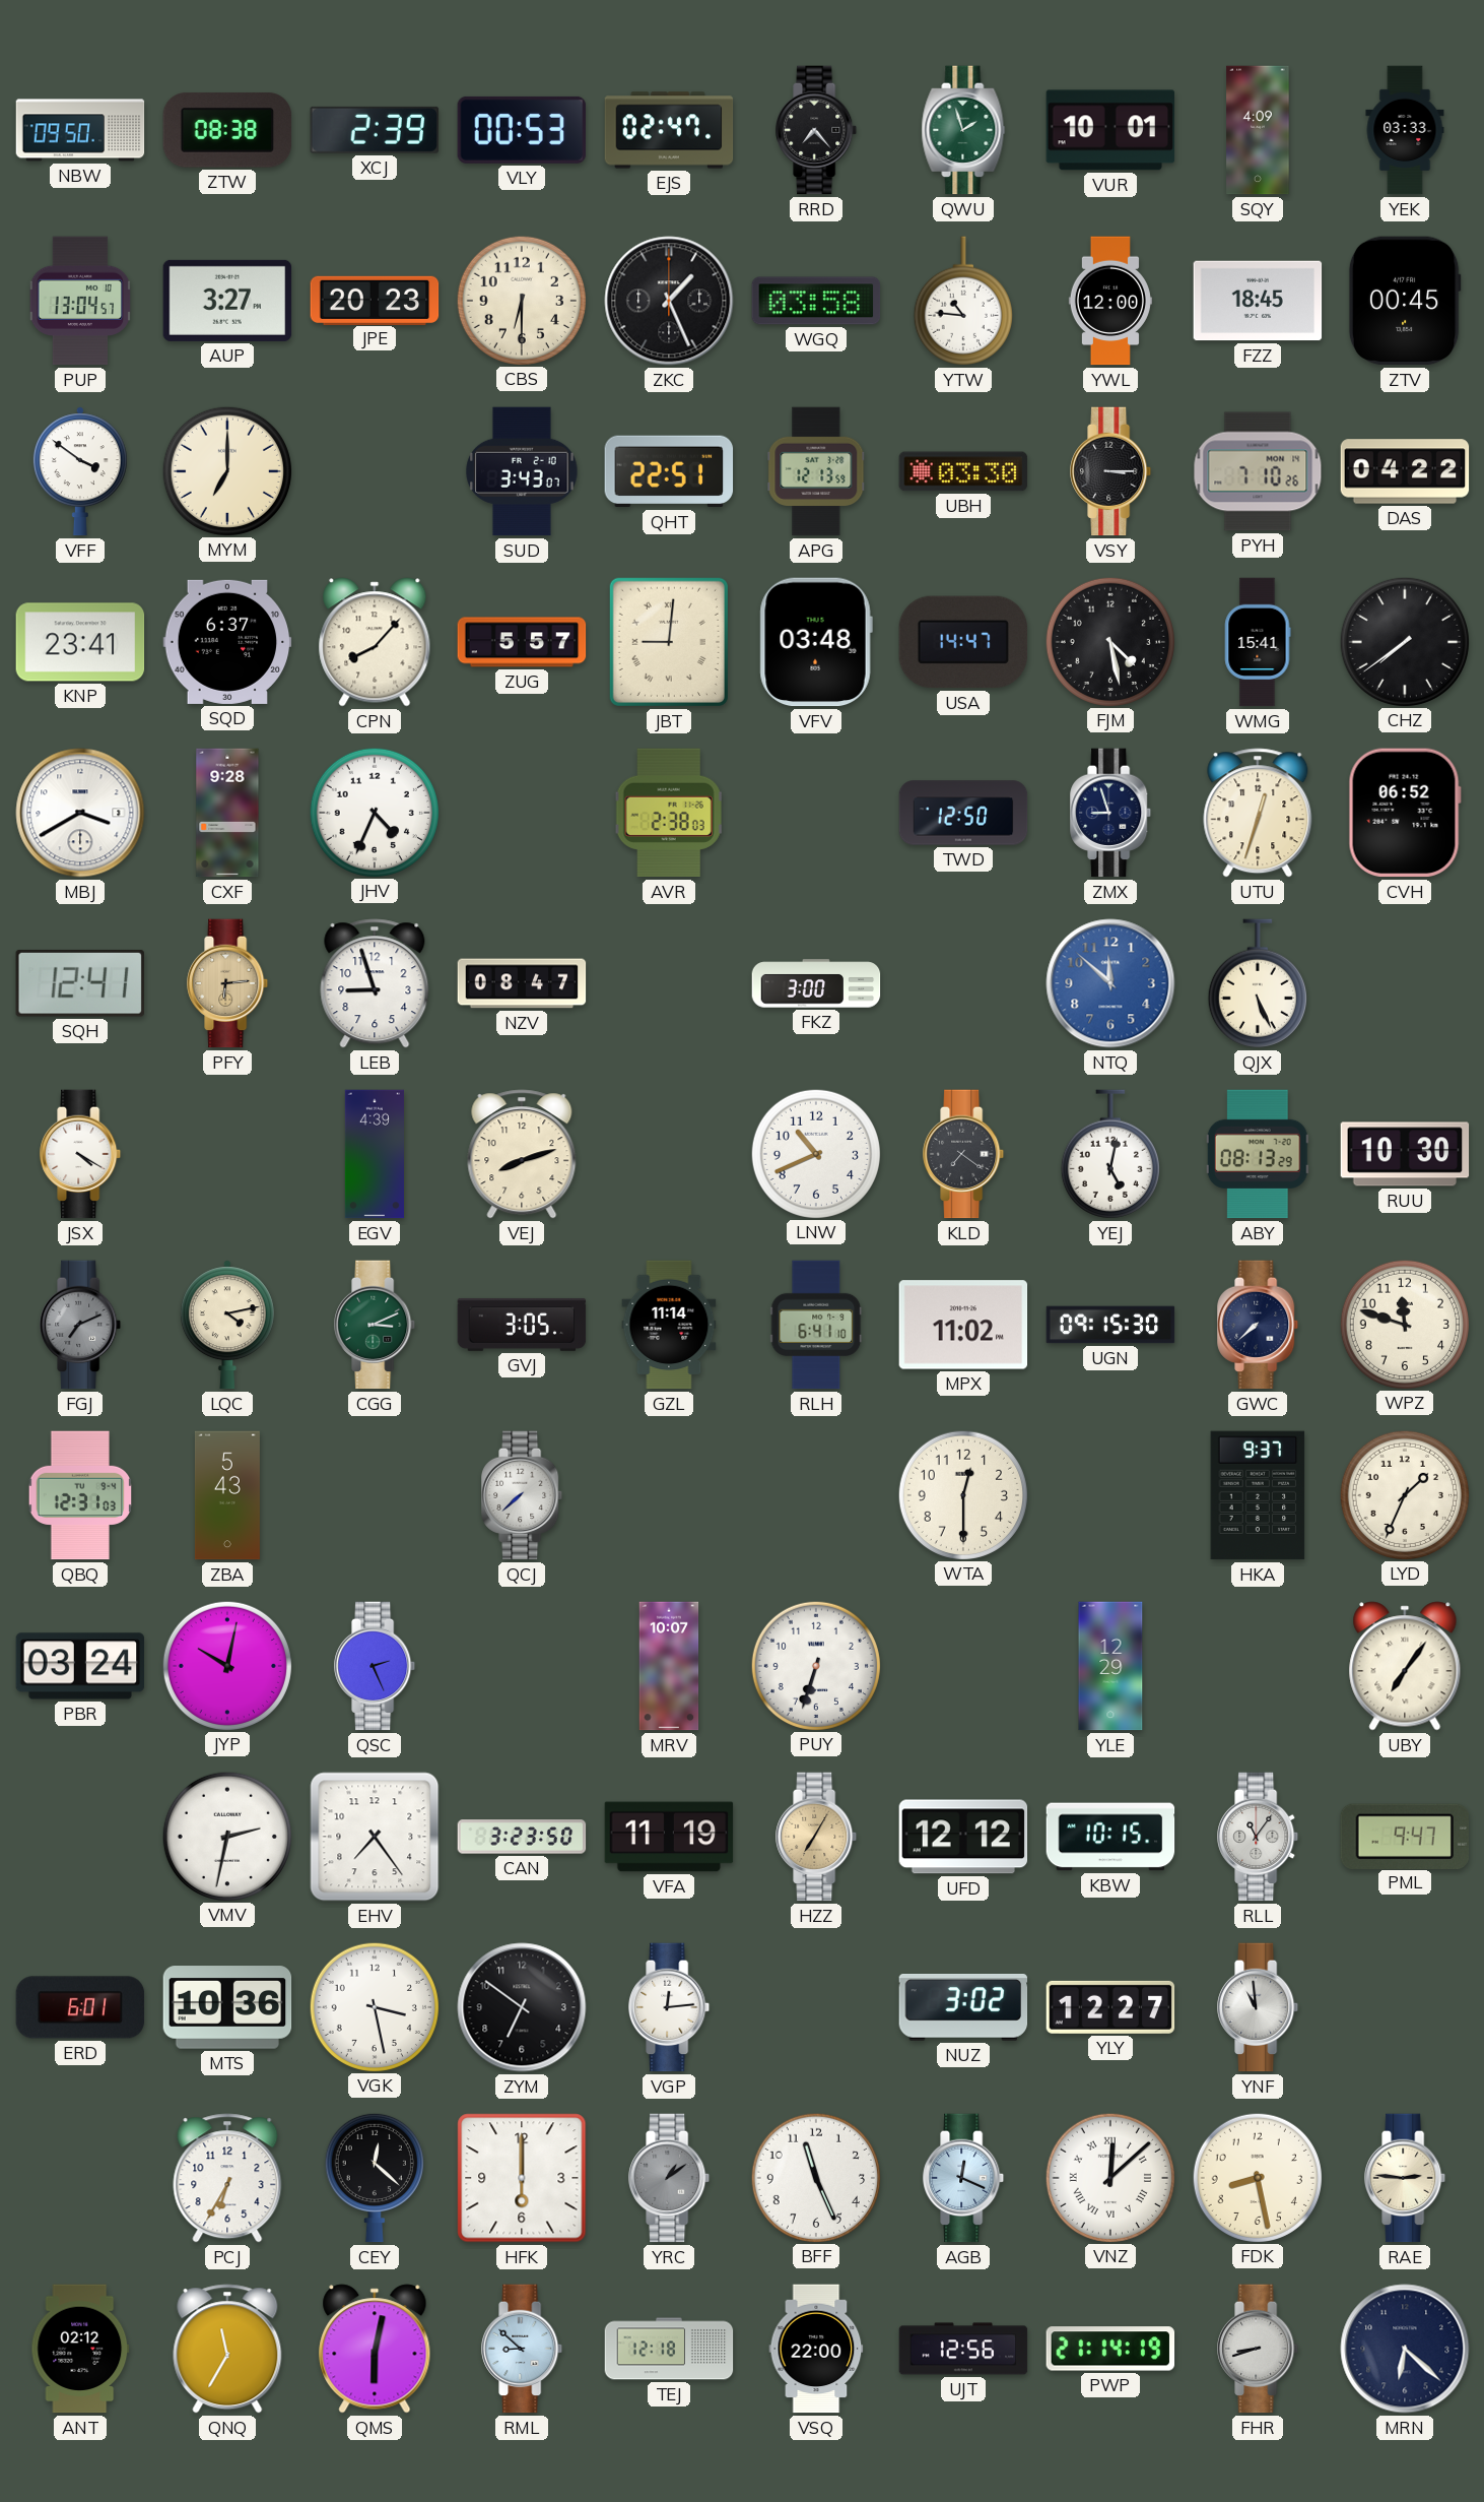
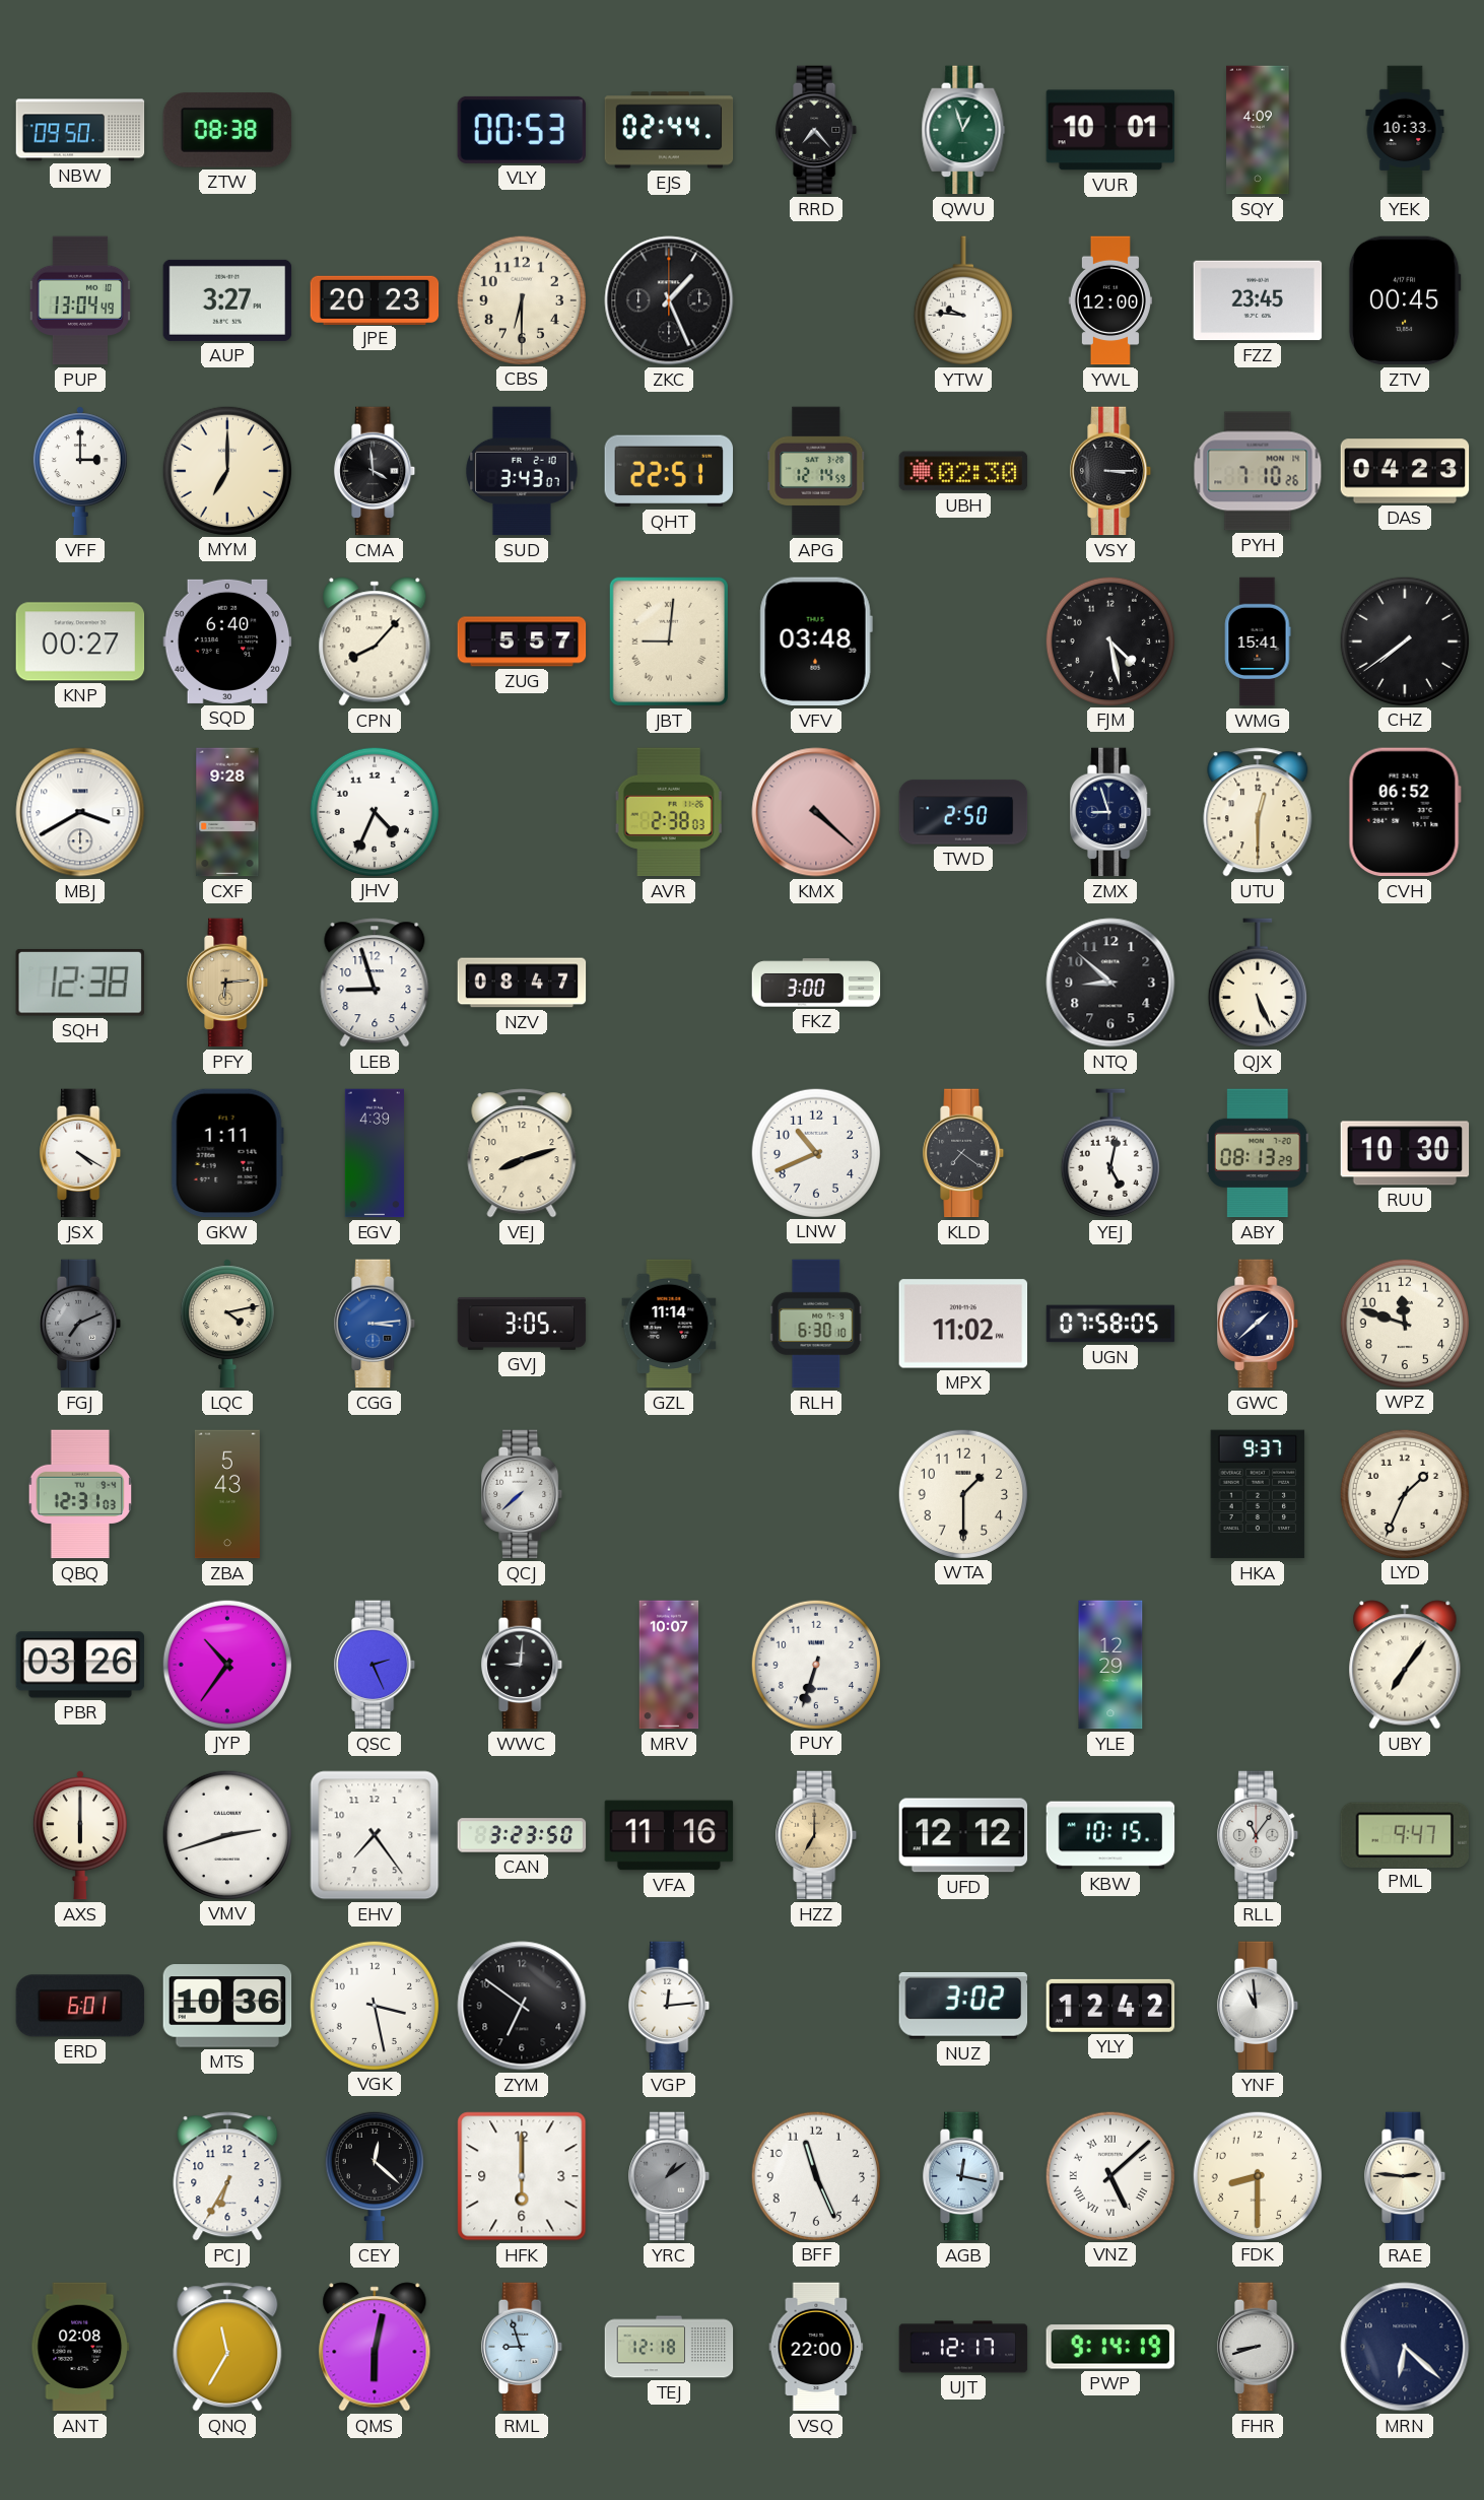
XCJ: 2:39 -> none (375, 130)
EJS: 02:47 -> 02:44 (669, 130)
QWU: 1:57 -> 12:57 (963, 130)
YEK: 03:33 -> 10:33 (1405, 130)
PUP: 13:04:57 -> 13:04:49 (80, 300)
WGQ: 03:58 -> none (816, 301)
YTW: 10:46 -> 9:46 (963, 300)
FZZ: 18:45 -> 23:45 (1258, 300)
VFF: 3:51 -> 3:00 (80, 471)
CMA: none -> 3:59 (376, 471)
APG: 12:13 -> 12:14 (816, 471)
UBH: 03:30 -> 02:30 (963, 471)
DAS: 04:22 -> 04:23 (1405, 471)
KNP: 23:41 -> 00:27 (80, 641)
SQD: 6:37 -> 6:40 (227, 641)
USA: 14:47 -> none (963, 642)
KMX: none -> 4:22 (816, 812)
TWD: 12:50 -> 2:50 (963, 812)
UTU: 12:33 -> 12:30 (1258, 812)
SQH: 12:41 -> 12:38 (80, 983)
NTQ: 11:52 -> 8:52 (1110, 983)
NTQ dial: blue -> black (1110, 983)
GKW: none -> 1:11 (227, 1153)
CGG: 3:11 -> 3:14 (376, 1324)
CGG dial: green -> blue (376, 1324)
RLH: 6:41 -> 6:30 (816, 1324)
UGN: 09:15 -> 07:58 (1110, 1324)
GWC: 7:38 -> 1:38 (1259, 1324)
WTA: 12:30 -> 1:30 (962, 1493)
PBR: 03:24 -> 03:26 (80, 1665)
JYP: 10:02 -> 10:36 (226, 1664)
WWC: none -> 9:01 (523, 1665)
AXS: none -> 6:00 (80, 1835)
VMV: 2:32 -> 2:42 (226, 1834)
VFA: 11:19 -> 11:16 (669, 1835)
HZZ: 7:05 -> 7:00 (817, 1835)
YLY: 12:27 -> 12:42 (1110, 2006)
AGB: 12:19 -> 12:17 (964, 2176)
VNZ: 12:08 -> 5:08 (1109, 2175)
FDK: 8:28 -> 8:30 (1257, 2175)
ANT: 02:12 -> 02:08 (80, 2347)
RML: 8:52 -> 8:57 (523, 2347)
UJT: 12:56 -> 12:17 (963, 2347)
PWP: 21:14 -> 9:14 (1110, 2347)
